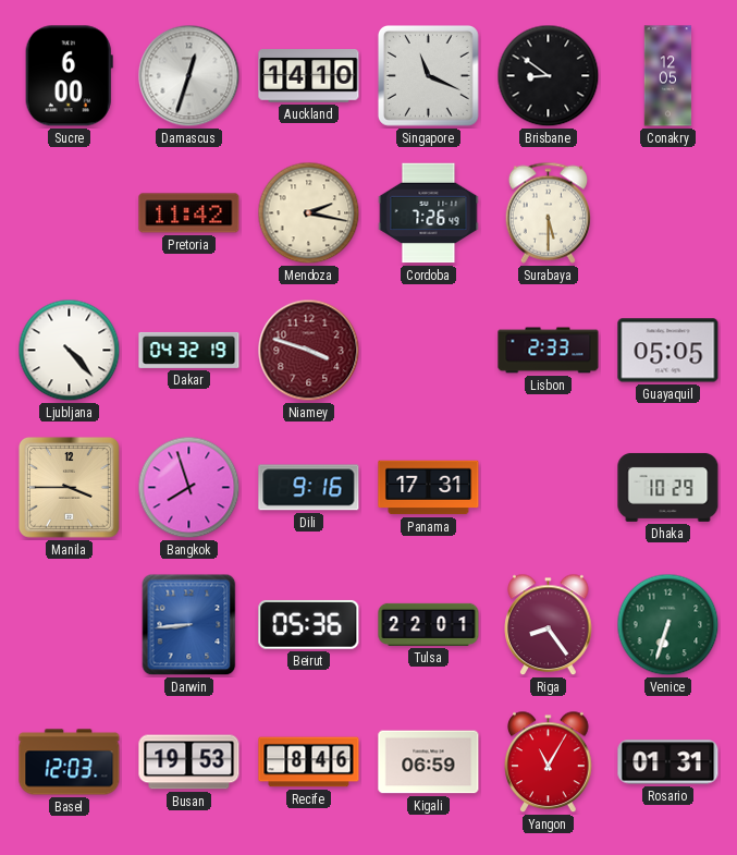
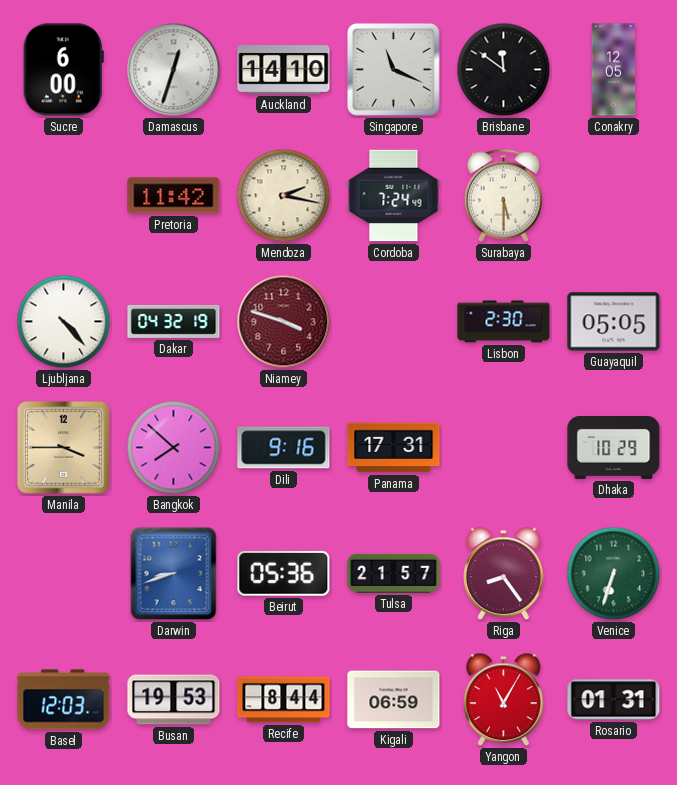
Brisbane: 8:51 -> 11:51 (504, 70)
Cordoba: 7:26 -> 7:24 (394, 196)
Lisbon: 2:33 -> 2:30 (504, 322)
Bangkok: 7:57 -> 7:52 (174, 448)
Darwin: 8:44 -> 8:42 (174, 574)
Tulsa: 22:01 -> 21:57 (394, 573)
Recife: 8:46 -> 8:44 (284, 700)
